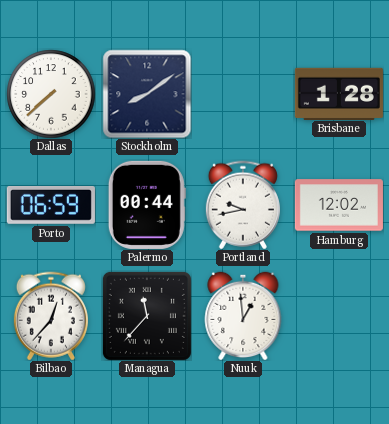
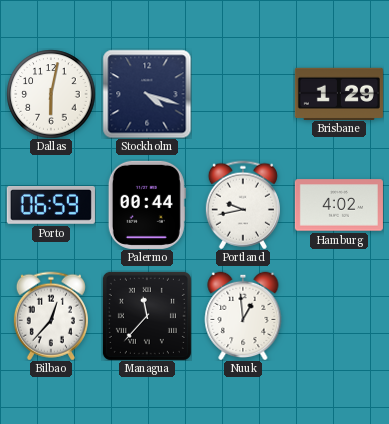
Dallas: 7:38 -> 6:02 (51, 94)
Stockholm: 8:09 -> 4:18 (147, 94)
Brisbane: 1:28 -> 1:29 (339, 93)
Hamburg: 12:02 -> 4:02 (339, 205)
